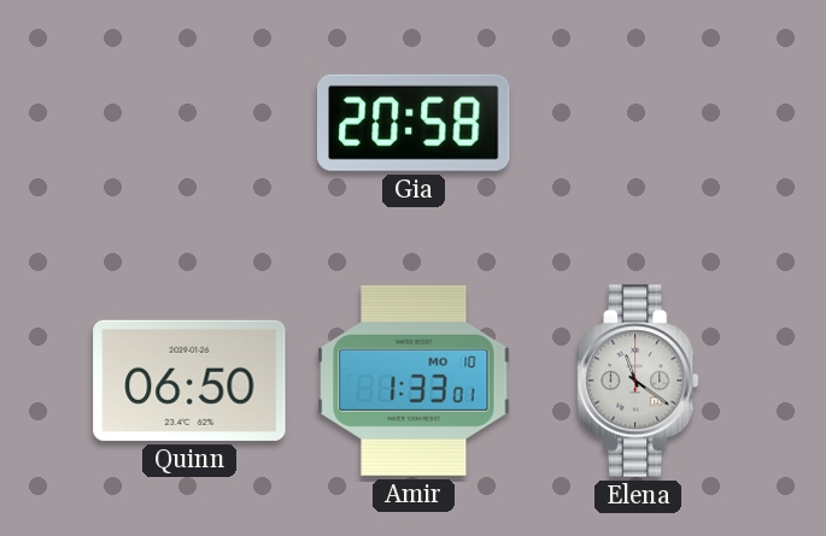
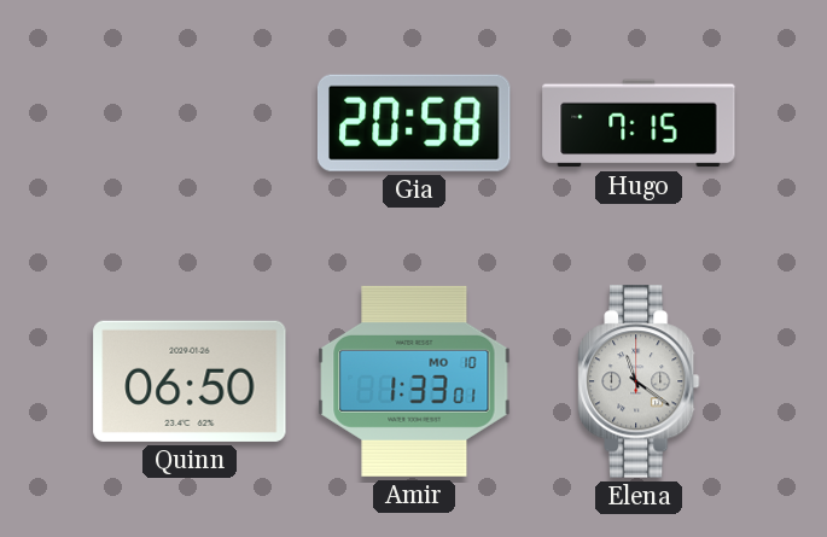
Hugo: none -> 7:15 (639, 123)
